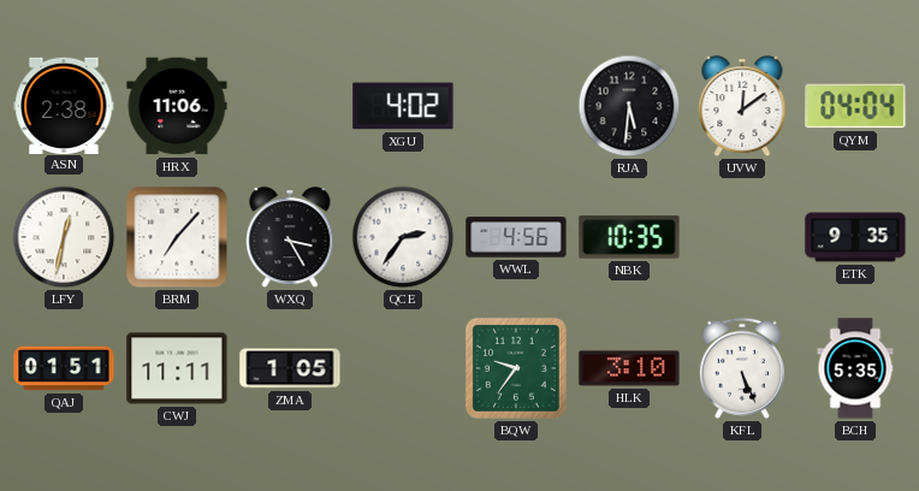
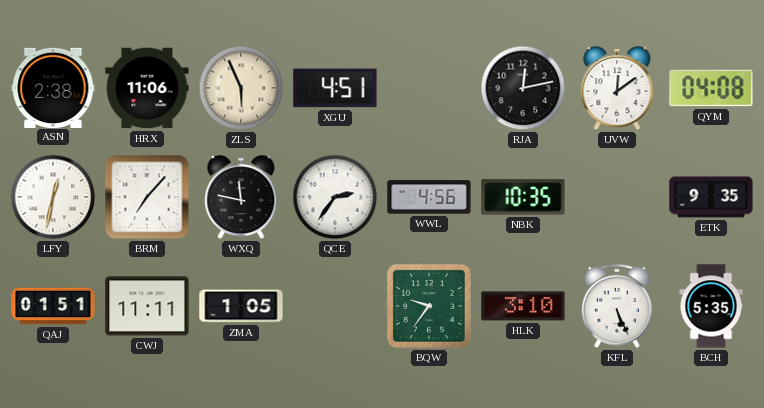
ZLS: none -> 5:56 (241, 88)
XGU: 4:02 -> 4:51 (335, 88)
RJA: 5:31 -> 12:13 (523, 88)
QYM: 04:04 -> 04:08 (711, 88)
WXQ: 3:25 -> 11:47 (241, 198)
